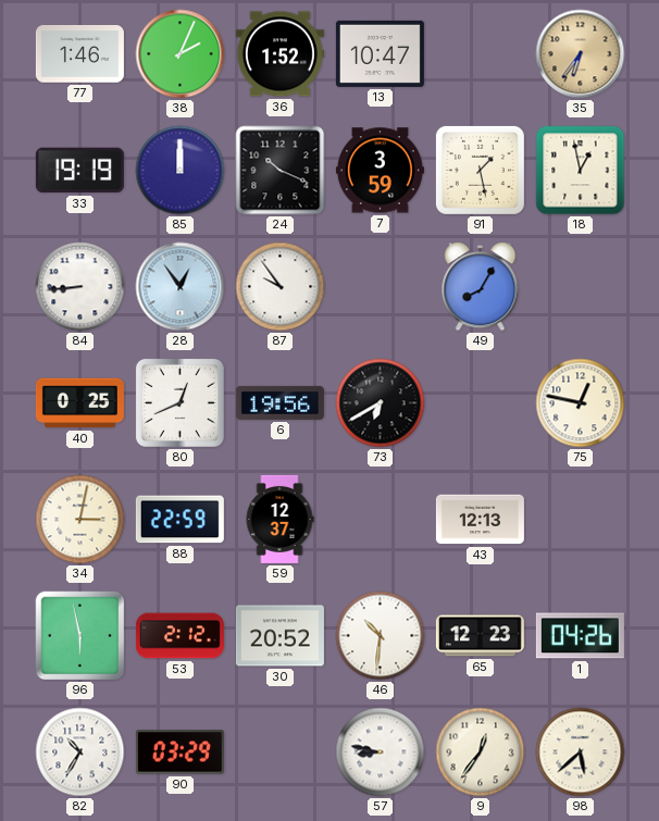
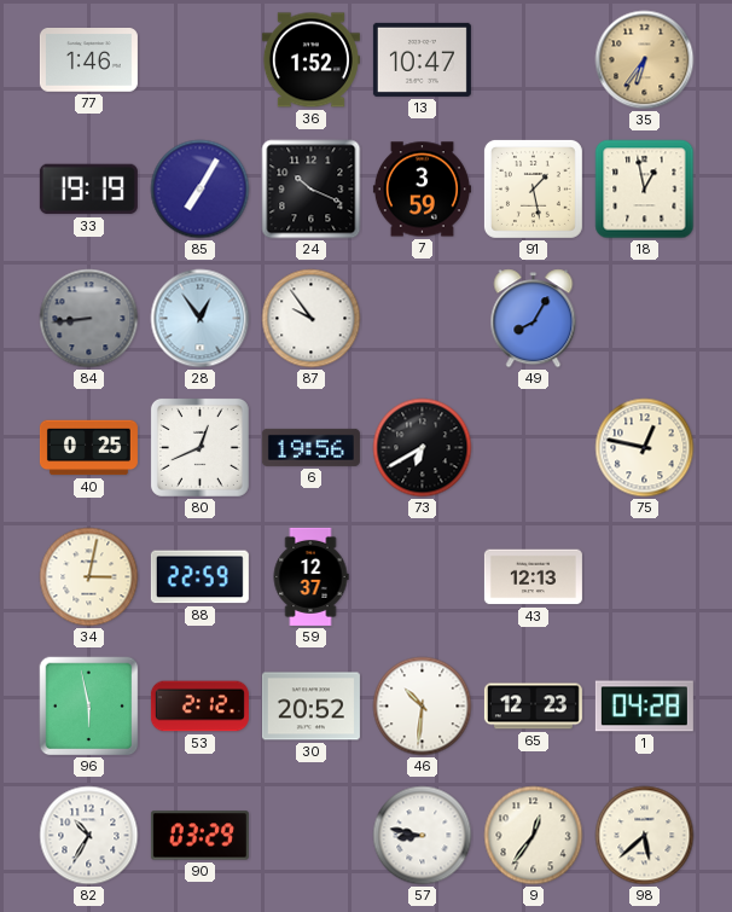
38: 2:04 -> none (181, 54)
85: 12:00 -> 7:05 (201, 190)
84 dial: white -> grey (89, 319)
1: 04:26 -> 04:28 (644, 707)
